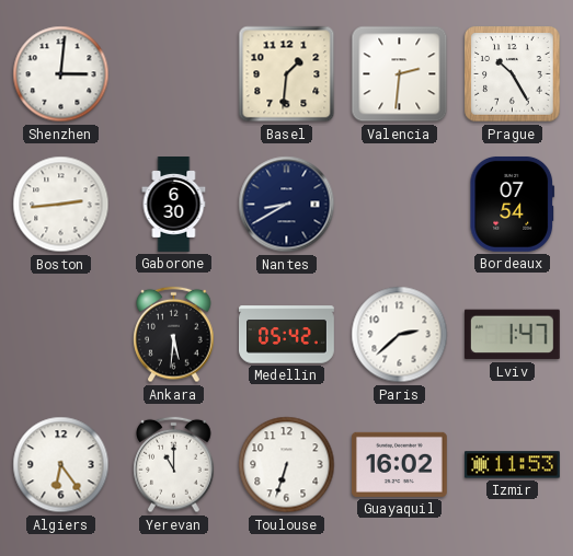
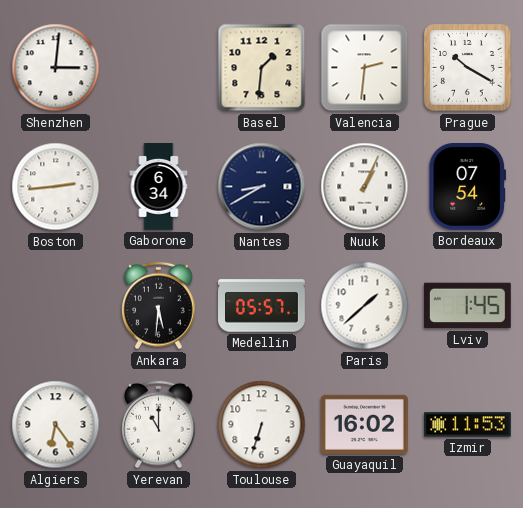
Prague: 10:25 -> 10:20 (468, 68)
Gaborone: 6:30 -> 6:34 (159, 187)
Nuuk: none -> 1:04 (365, 187)
Medellin: 05:42 -> 05:57 (262, 306)
Paris: 2:38 -> 1:38 (365, 306)
Lviv: 1:47 -> 1:45 (467, 306)
